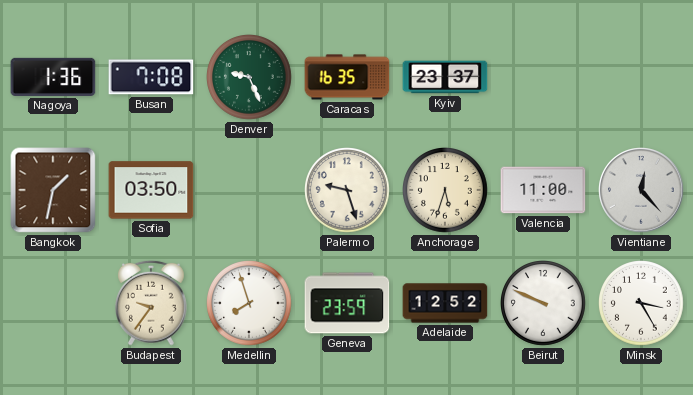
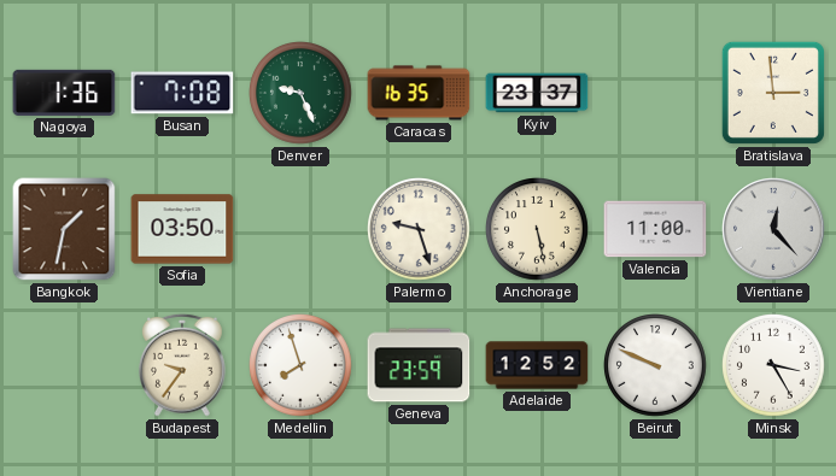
Bratislava: none -> 2:59 (773, 93)
Anchorage: 5:33 -> 5:28 (538, 230)
